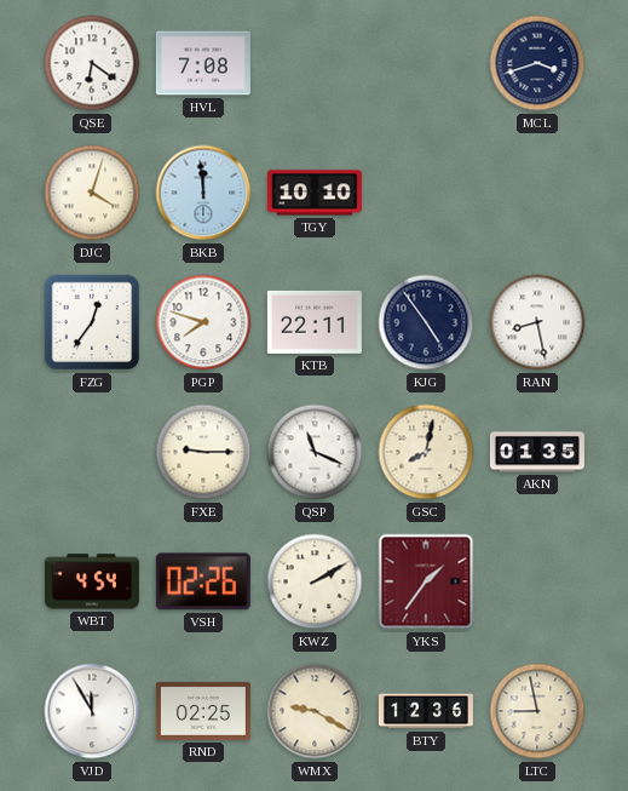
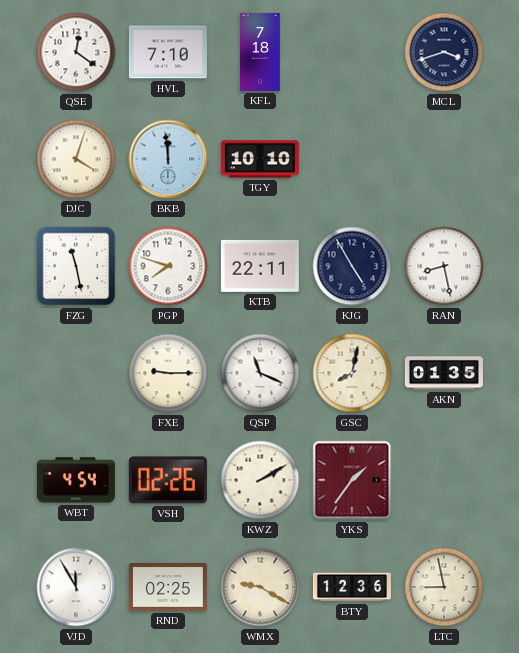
QSE: 6:21 -> 12:21 (76, 52)
HVL: 7:08 -> 7:10 (168, 52)
KFL: none -> 7:18 (260, 52)
FZG: 12:36 -> 11:28 (76, 266)
KJG: 4:54 -> 4:55 (352, 266)
